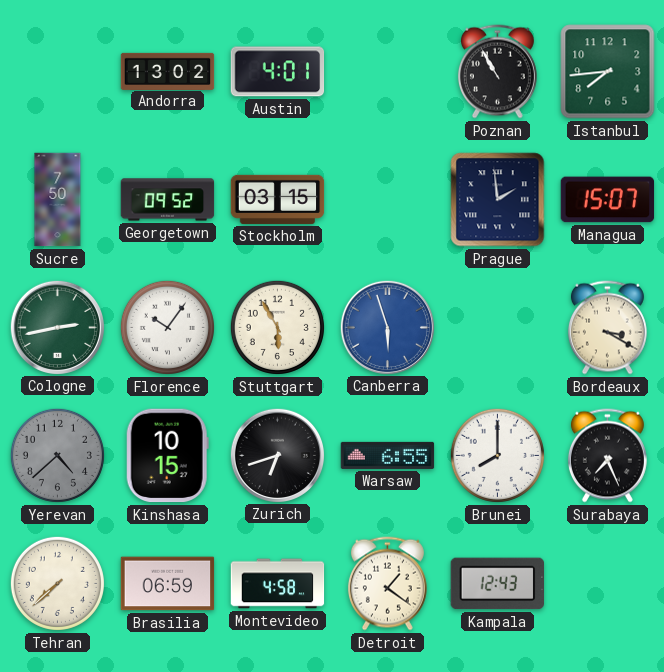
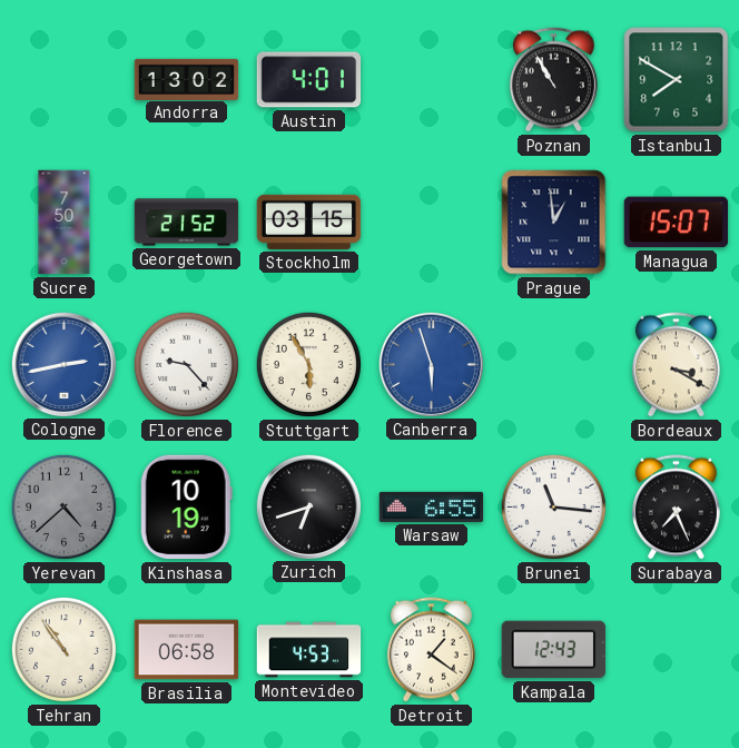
Istanbul: 7:44 -> 7:50 (677, 80)
Georgetown: 09:52 -> 21:52 (187, 223)
Prague: 1:59 -> 12:59 (554, 223)
Cologne dial: green -> blue (63, 364)
Florence: 10:06 -> 9:23 (186, 364)
Kinshasa: 10:15 -> 10:19 (186, 508)
Brunei: 8:00 -> 11:16 (553, 506)
Tehran: 7:38 -> 10:54 (63, 649)
Brasilia: 06:59 -> 06:58 (187, 650)
Montevideo: 4:58 -> 4:53 (309, 650)
